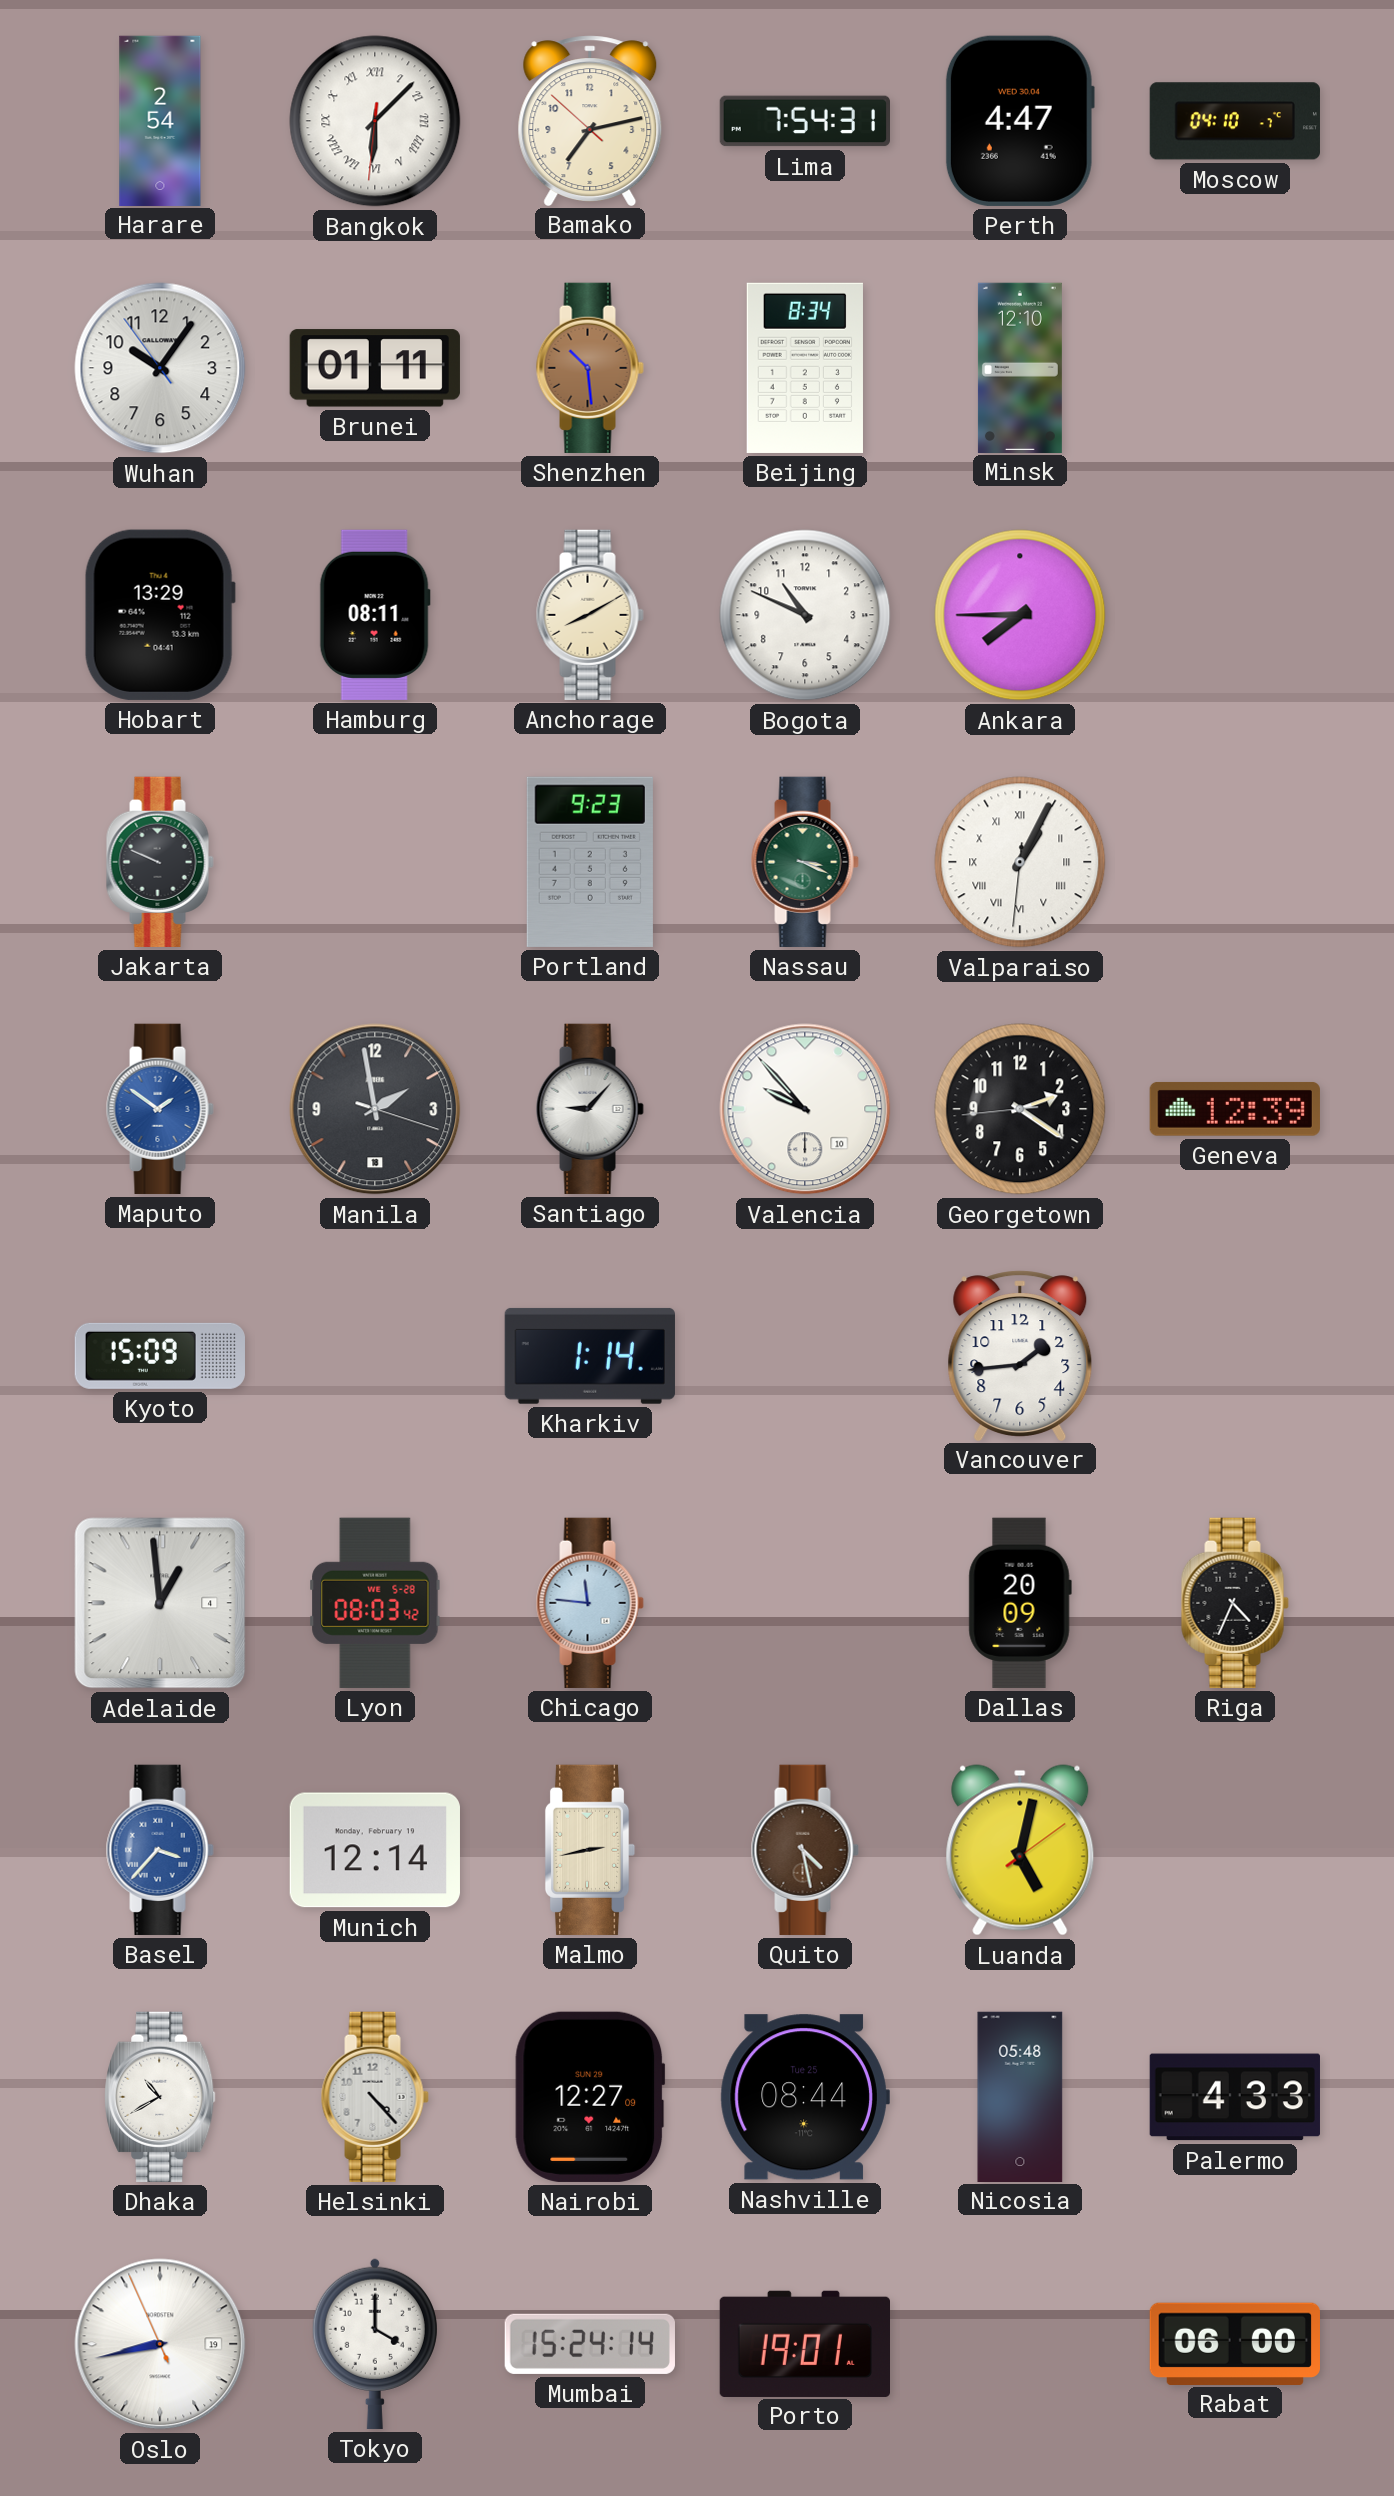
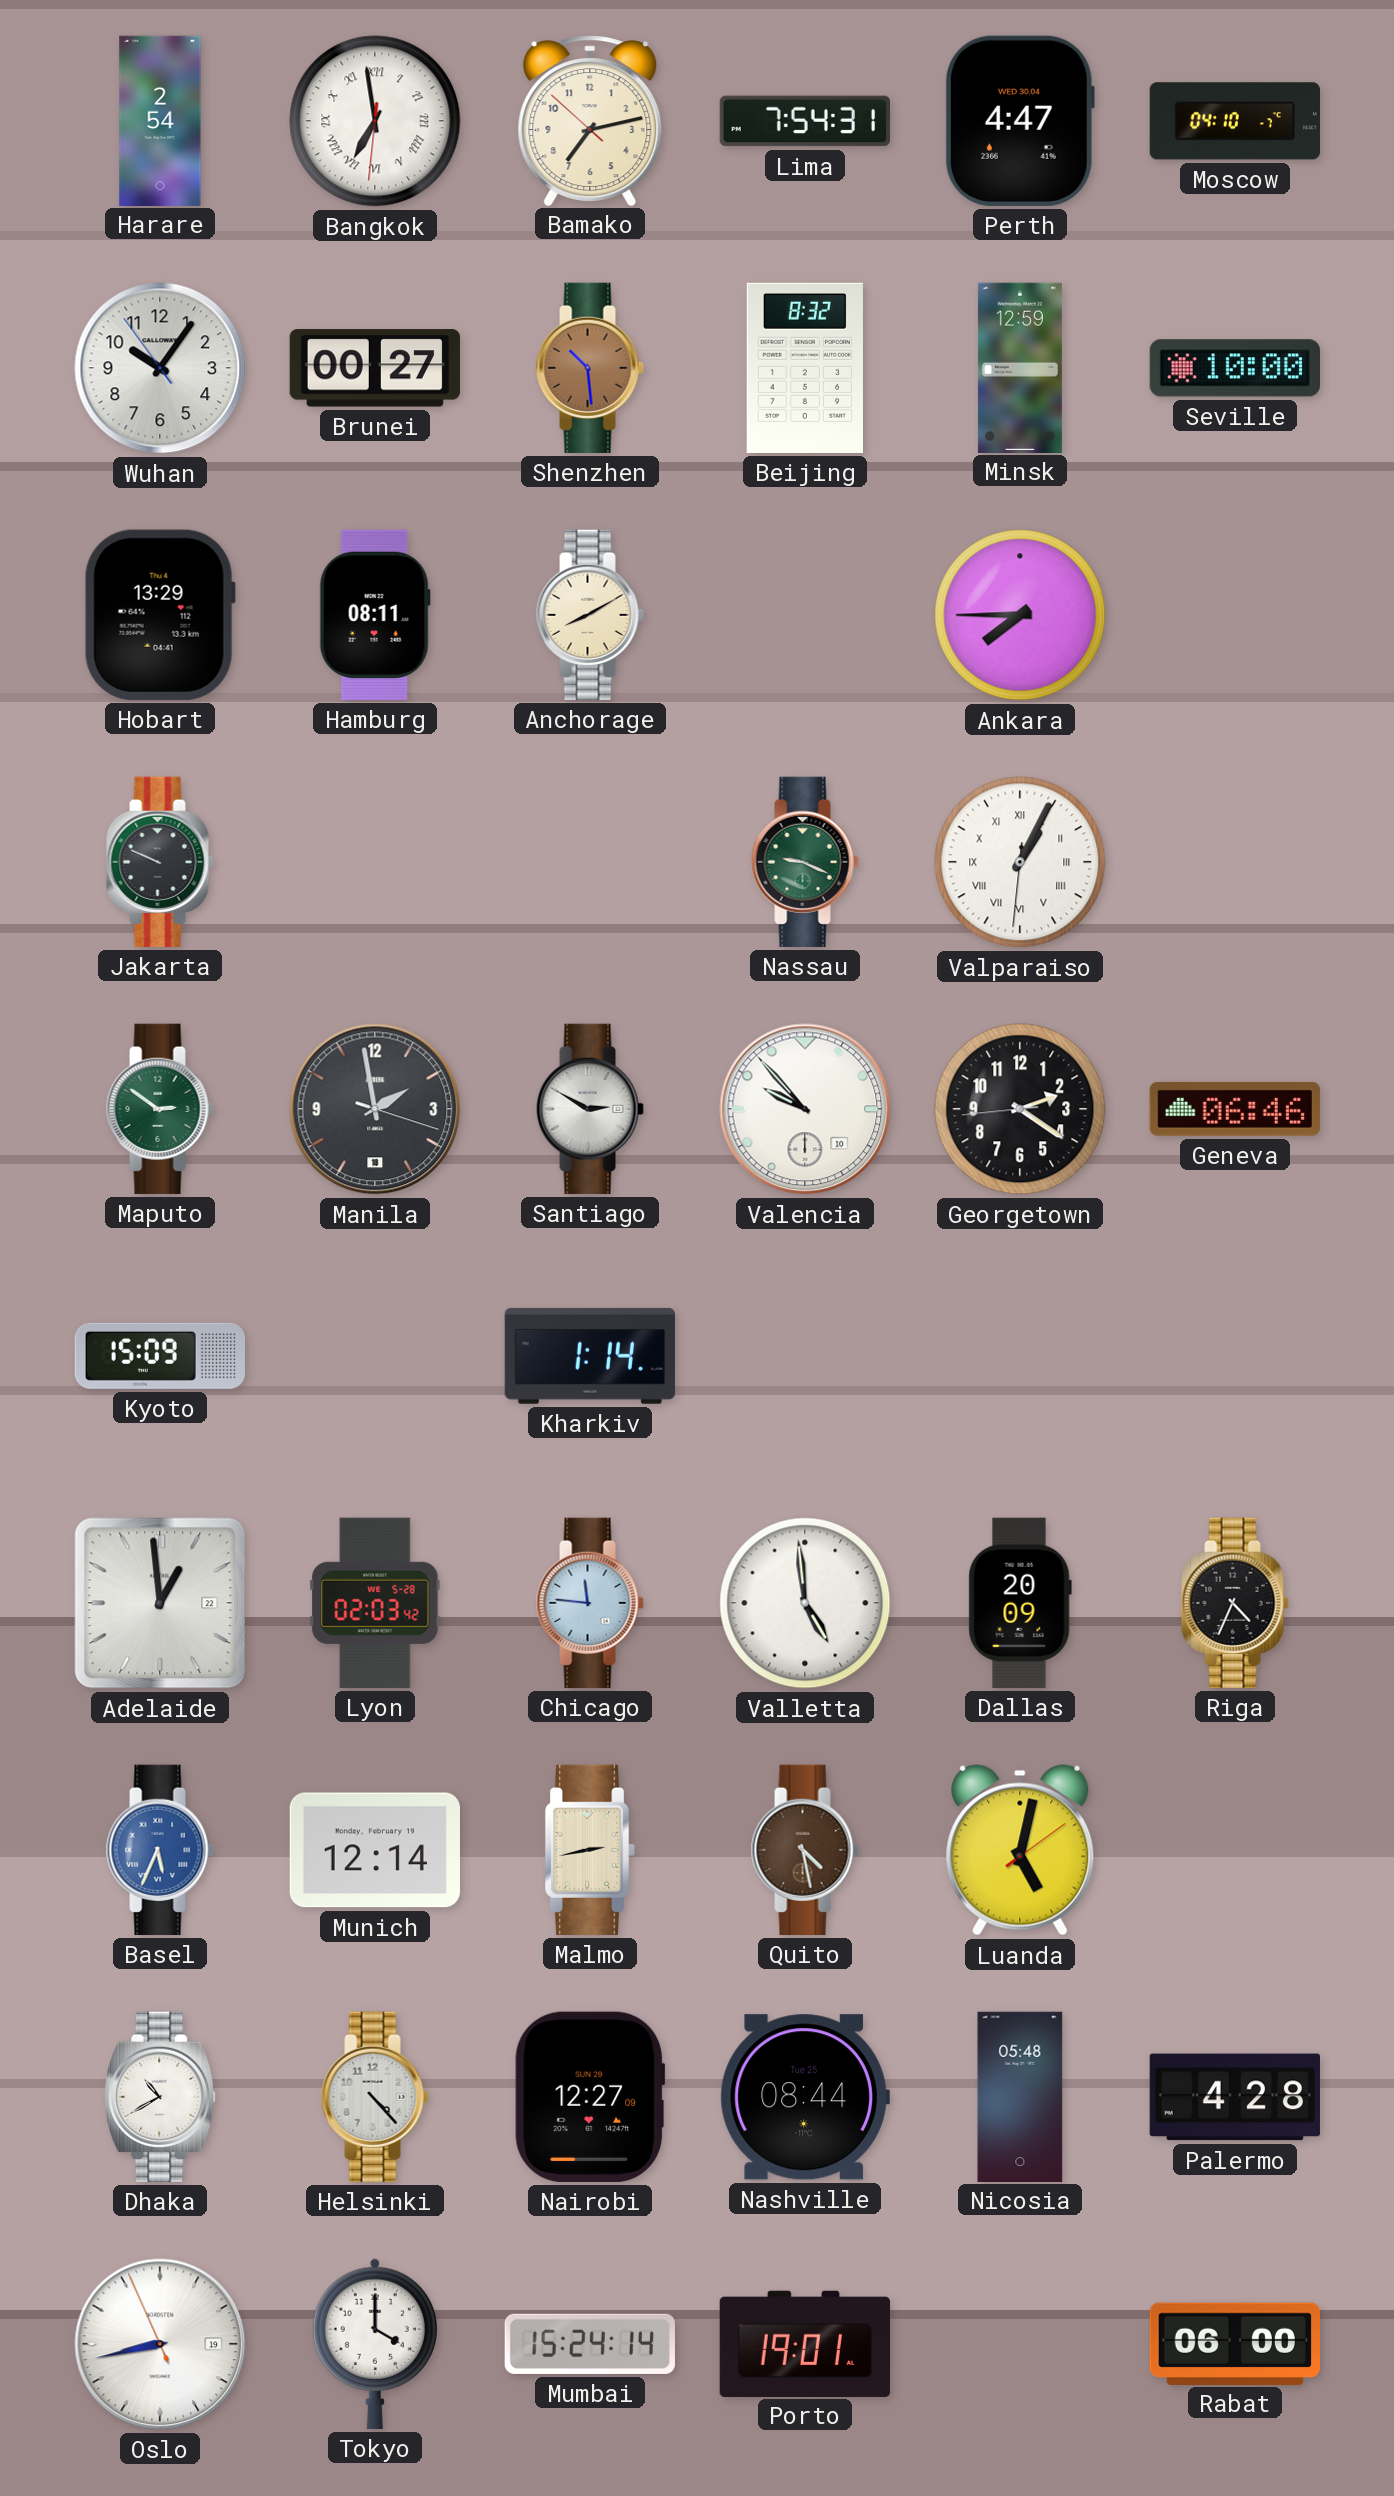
Bangkok: 6:07 -> 6:58 (375, 121)
Brunei: 01:11 -> 00:27 (375, 368)
Beijing: 8:34 -> 8:32 (805, 368)
Minsk: 12:10 -> 12:59 (1020, 367)
Seville: none -> 10:00 (1235, 368)
Bogota: 10:49 -> none (805, 615)
Portland: 9:23 -> none (590, 862)
Nassau: 3:19 -> 9:19 (805, 862)
Maputo: 1:51 -> 2:51 (160, 1109)
Maputo dial: blue -> green (160, 1109)
Santiago: 9:07 -> 2:50 (590, 1109)
Geneva: 12:39 -> 06:46 (1235, 1109)
Vancouver: 1:44 -> none (1020, 1355)
Adelaide date: 4 -> 22 (160, 1603)
Lyon: 08:03 -> 02:03 (375, 1603)
Valletta: none -> 4:59 (805, 1603)
Basel: 3:37 -> 5:34 (160, 1850)
Palermo: 4:33 -> 4:28 (1235, 2097)
